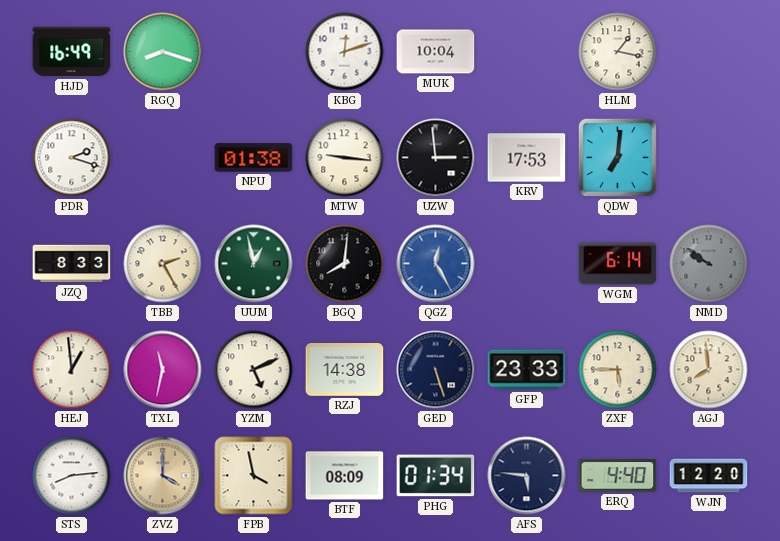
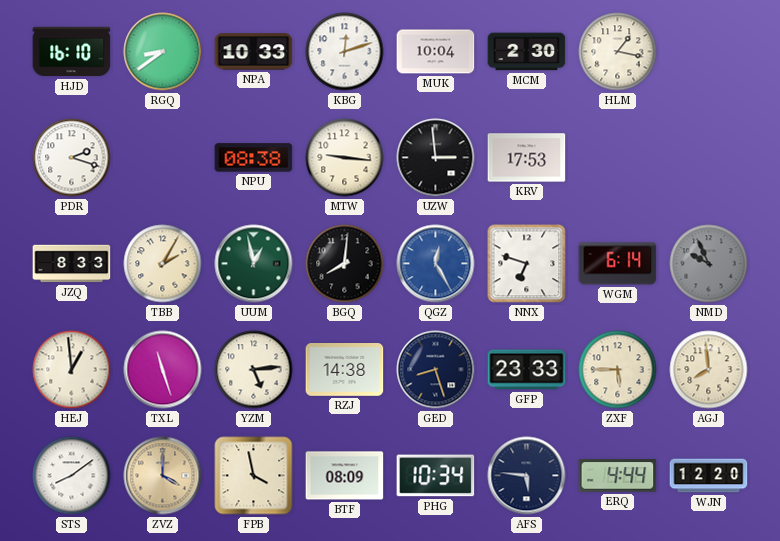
HJD: 16:49 -> 16:10 (72, 52)
RGQ: 8:18 -> 8:39 (163, 52)
NPA: none -> 10:33 (254, 52)
MCM: none -> 2:30 (527, 52)
NPU: 01:38 -> 08:38 (254, 158)
QDW: 7:01 -> none (617, 157)
TBB: 2:25 -> 2:05 (163, 264)
NNX: none -> 6:48 (527, 264)
NMD: 9:51 -> 9:56 (709, 264)
TXL: 11:32 -> 11:27 (163, 370)
YZM: 5:11 -> 5:14 (254, 370)
GED: 5:27 -> 8:27 (436, 370)
STS: 8:14 -> 8:09 (72, 476)
PHG: 01:34 -> 10:34 (436, 476)
ERQ: 4:40 -> 4:44 (618, 476)
